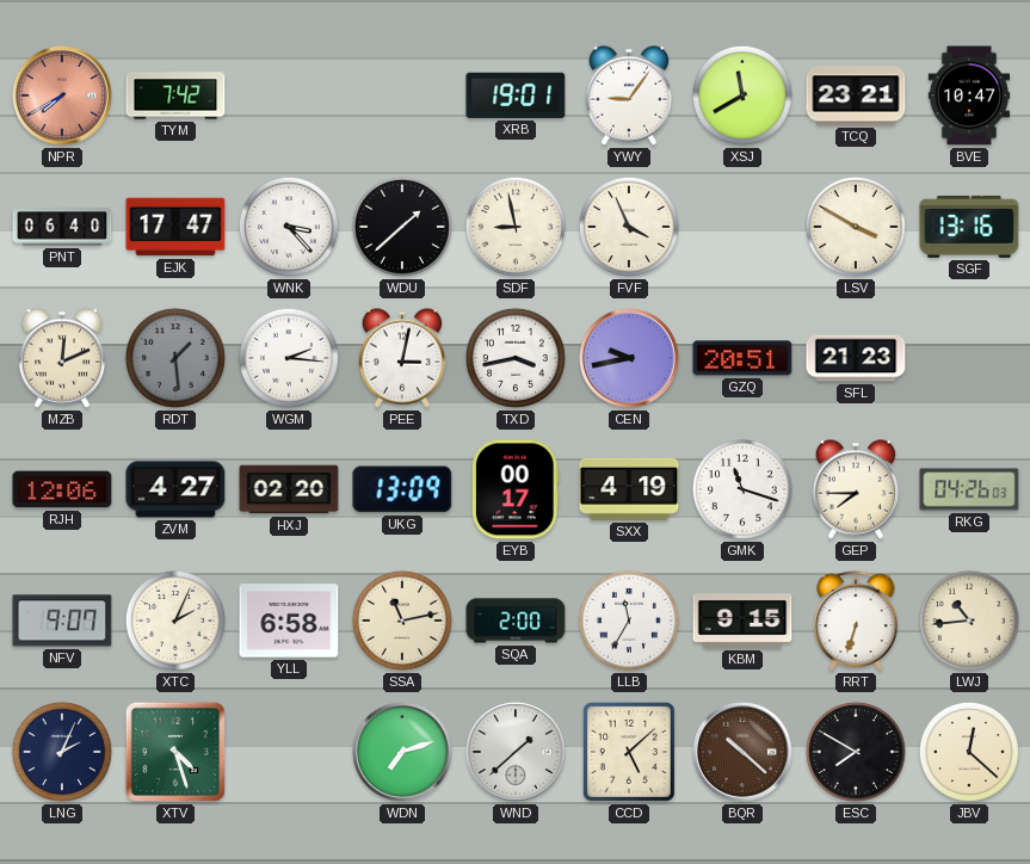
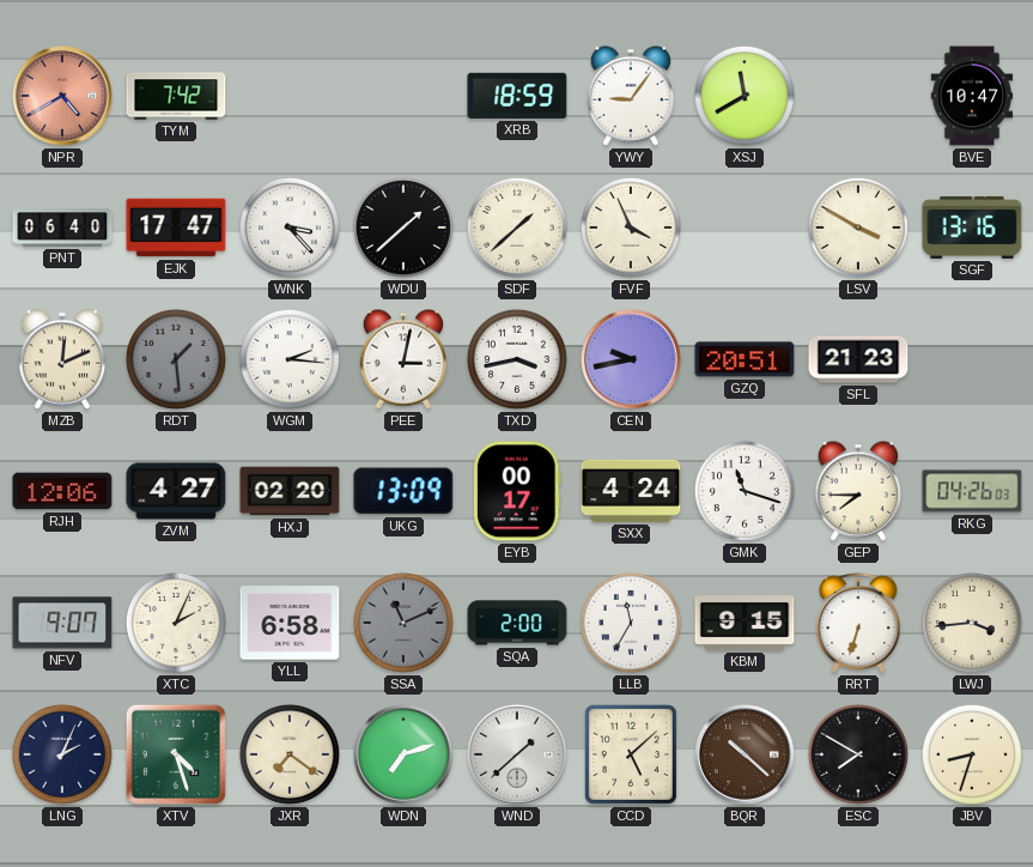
NPR: 7:40 -> 4:40 (63, 97)
XRB: 19:01 -> 18:59 (517, 96)
TCQ: 23:21 -> none (856, 95)
SDF: 8:58 -> 1:38 (517, 228)
SXX: 4:19 -> 4:24 (631, 491)
SSA: 11:13 -> 11:11 (403, 623)
SSA dial: cream -> grey (403, 623)
LWJ: 10:44 -> 3:44 (972, 623)
JXR: none -> 7:21 (290, 754)
JBV: 12:22 -> 8:33 (972, 754)
